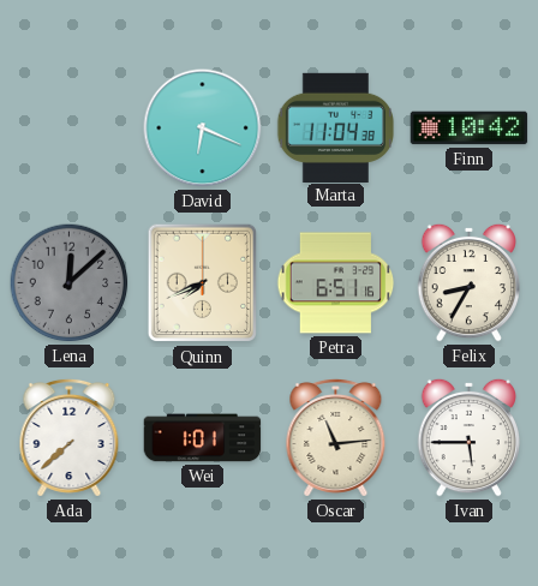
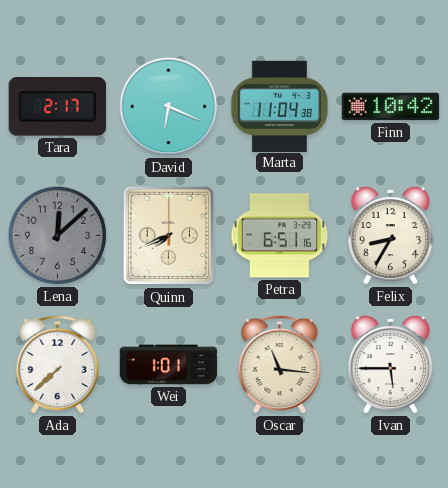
Tara: none -> 2:17 (57, 107)
Oscar: 11:14 -> 11:16 (280, 364)
